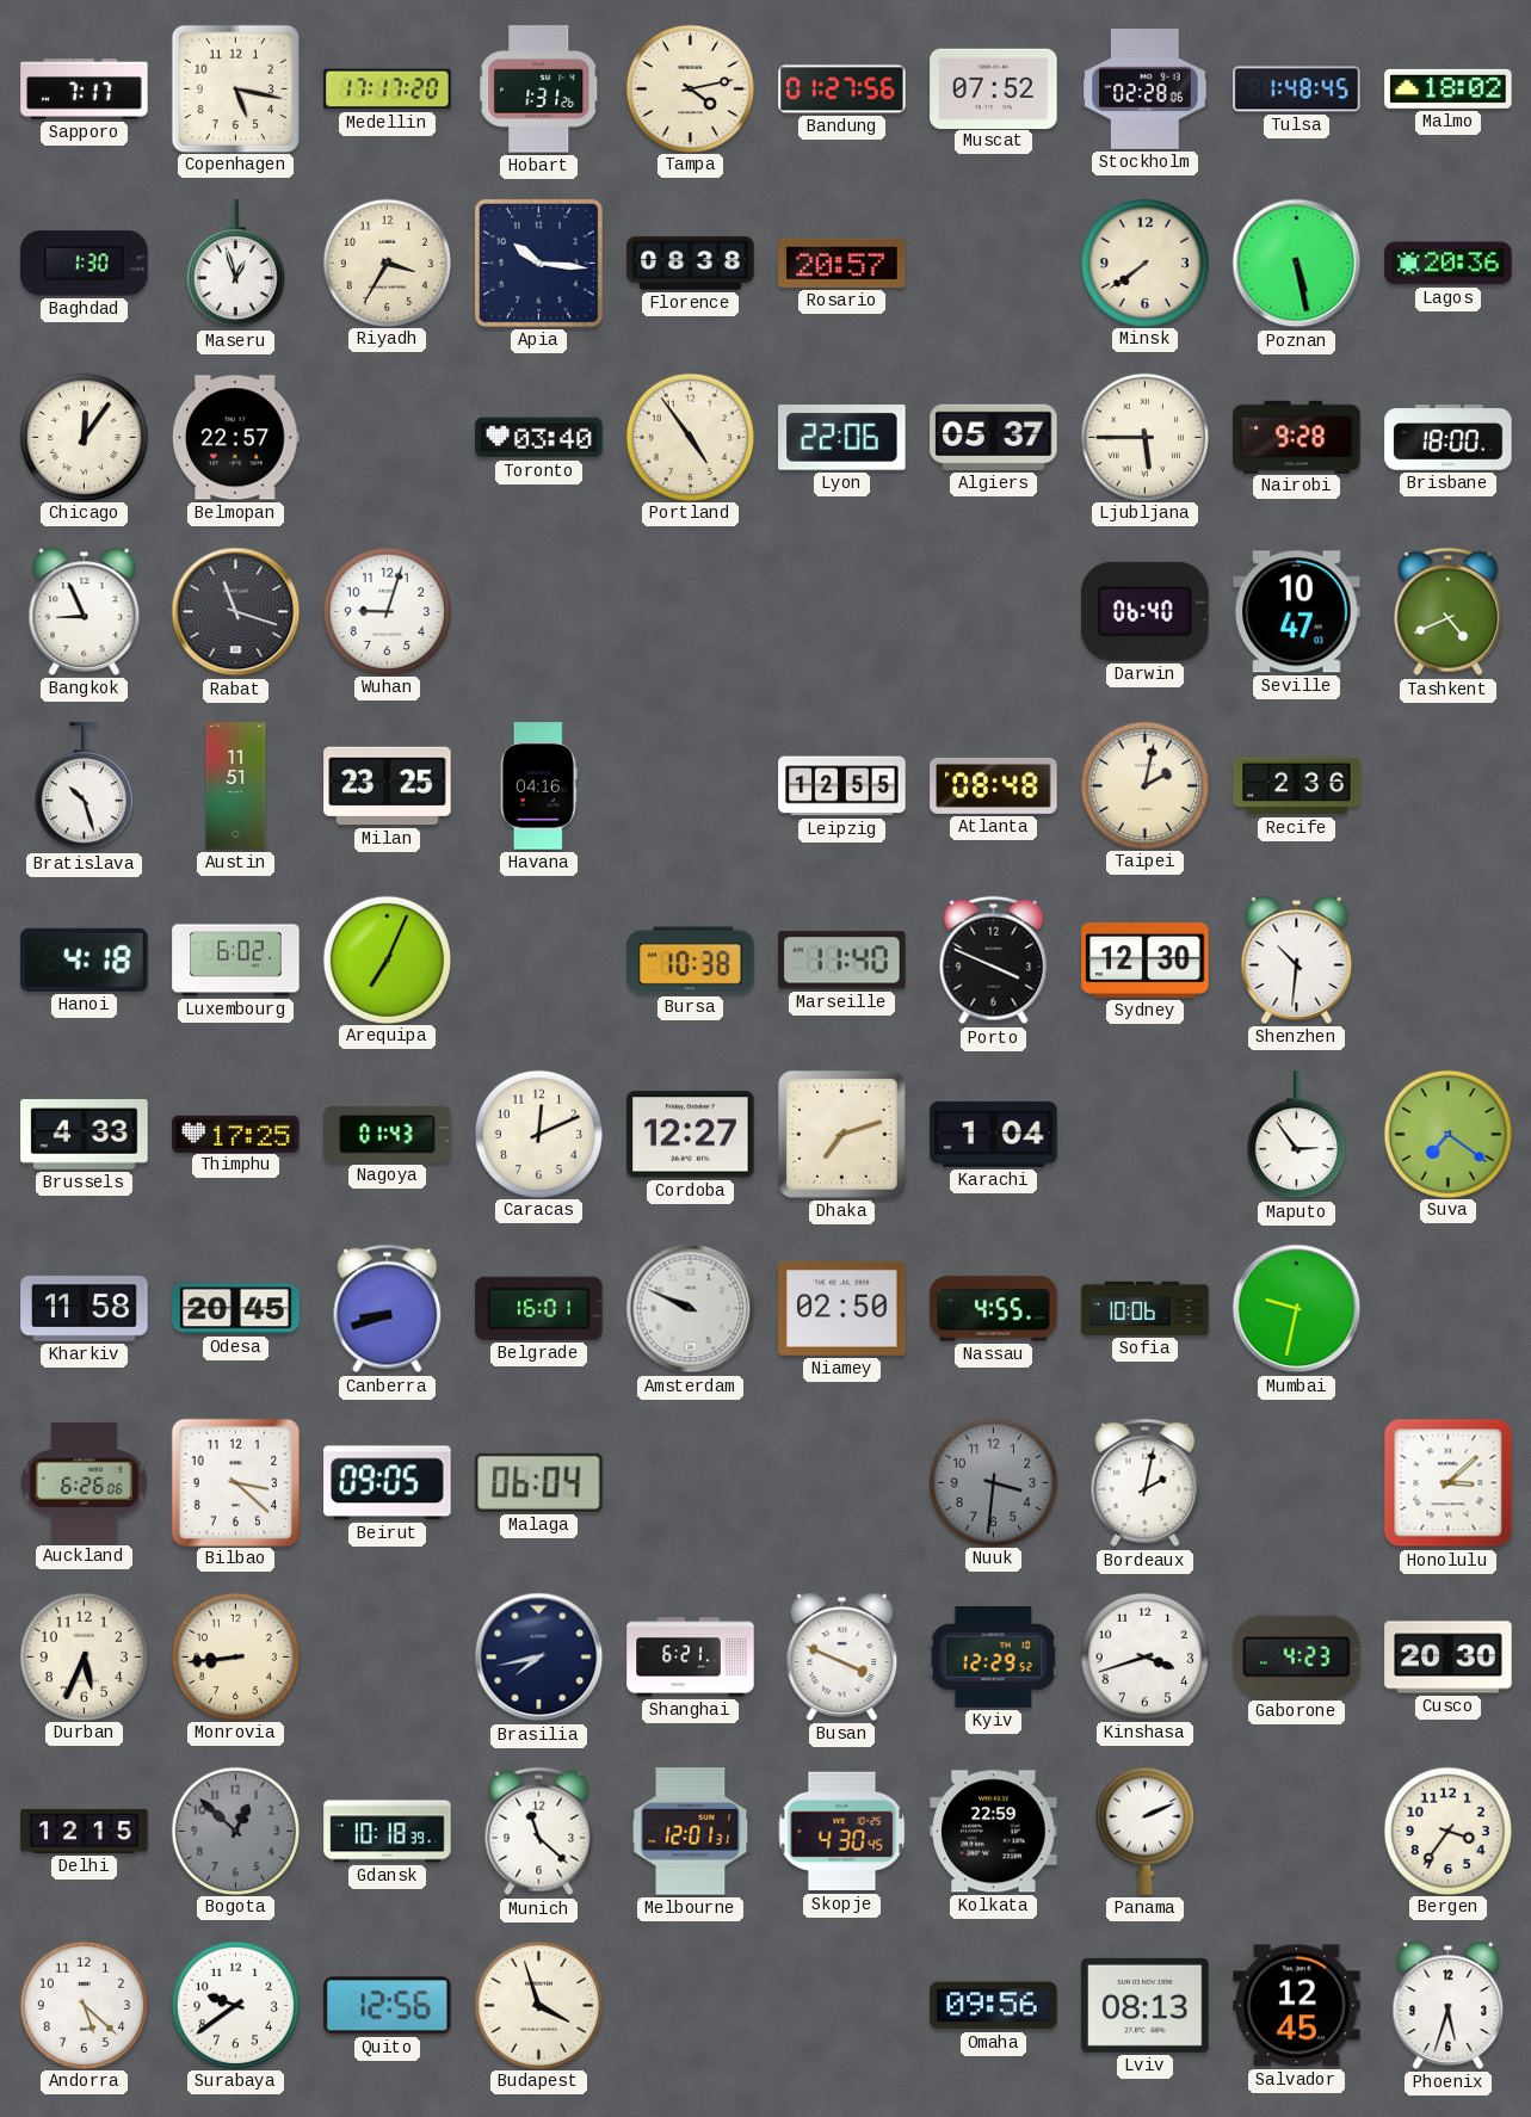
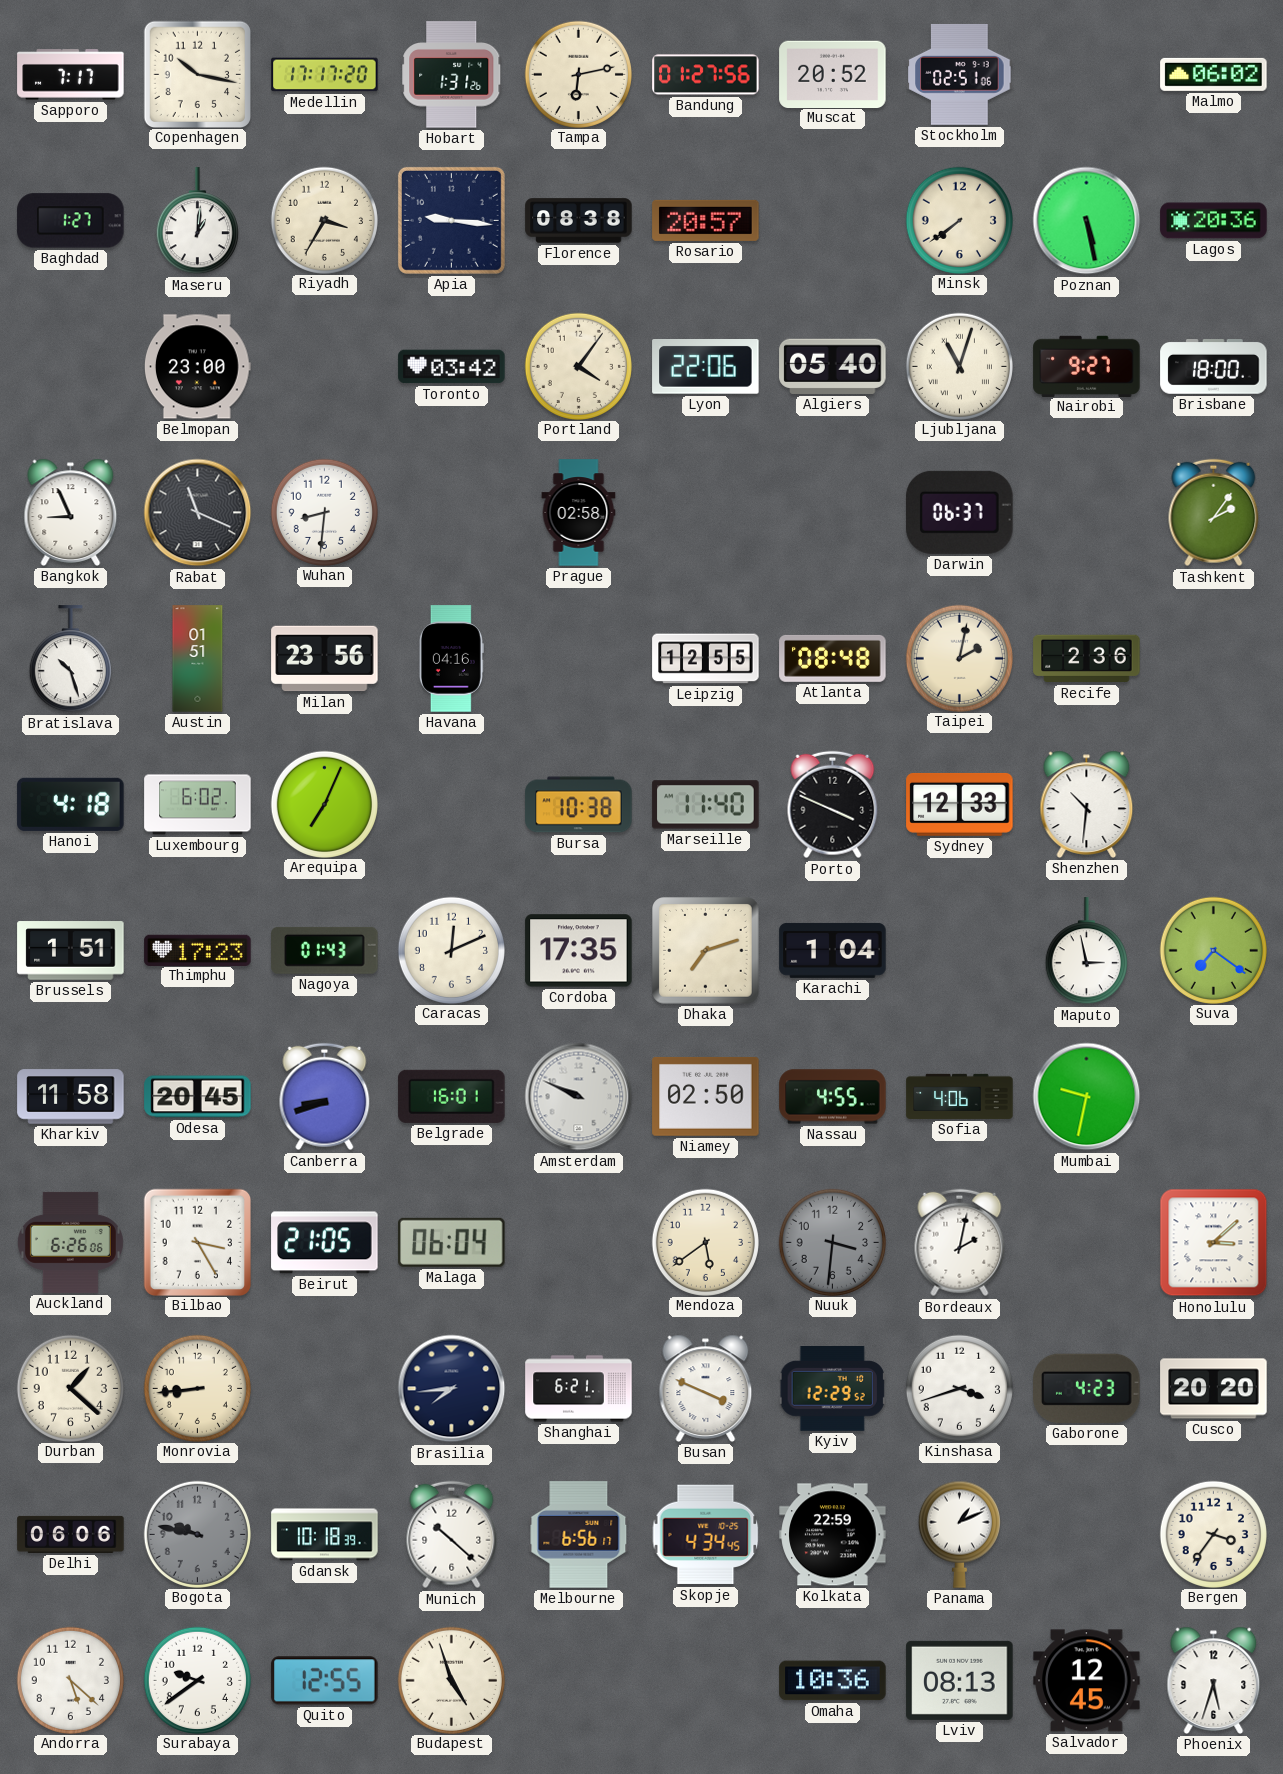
Copenhagen: 5:17 -> 10:17 (197, 74)
Tampa: 4:13 -> 6:13 (578, 74)
Muscat: 07:52 -> 20:52 (833, 74)
Stockholm: 02:28 -> 02:51 (960, 74)
Tulsa: 1:48 -> none (1297, 90)
Malmo: 18:02 -> 06:02 (1214, 74)
Baghdad: 1:30 -> 1:27 (71, 221)
Maseru: 12:57 -> 1:01 (197, 221)
Apia: 10:16 -> 9:16 (451, 220)
Chicago: 12:06 -> none (84, 437)
Belmopan: 22:57 -> 23:00 (197, 367)
Toronto: 03:40 -> 03:42 (452, 367)
Portland: 4:54 -> 4:06 (578, 366)
Algiers: 05:37 -> 05:40 (833, 366)
Ljubljana: 5:45 -> 11:03 (959, 366)
Nairobi: 9:28 -> 9:27 (1087, 366)
Rabat: 11:18 -> 11:19 (198, 513)
Wuhan: 9:03 -> 8:31 (324, 512)
Prague: none -> 02:58 (579, 513)
Darwin: 06:40 -> 06:37 (960, 512)
Seville: 10:47 -> none (1297, 612)
Tashkent: 4:41 -> 2:06 (1214, 513)
Austin: 11:51 -> 01:51 (198, 659)
Milan: 23:25 -> 23:56 (325, 659)
Sydney: 12:30 -> 12:33 (960, 804)
Brussels: 4:33 -> 1:51 (71, 951)
Thimphu: 17:25 -> 17:23 (198, 950)
Cordoba: 12:27 -> 17:35 (579, 951)
Maputo: 2:54 -> 2:58 (1086, 951)
Sofia: 10:06 -> 4:06 (960, 1096)
Bilbao: 3:22 -> 3:25 (197, 1242)
Beirut: 09:05 -> 21:05 (325, 1243)
Mendoza: none -> 5:39 (705, 1242)
Durban: 5:34 -> 1:22 (70, 1388)
Brasilia: 7:43 -> 7:44 (452, 1389)
Cusco: 20:30 -> 20:20 (1214, 1389)
Delhi: 12:15 -> 06:06 (71, 1534)
Bogota: 12:52 -> 9:47 (197, 1534)
Munich: 11:22 -> 10:22 (452, 1535)
Melbourne: 12:01 -> 6:56 (579, 1535)
Skopje: 4:30 -> 4:34 (706, 1535)
Panama: 2:11 -> 1:11 (959, 1534)
Quito: 12:56 -> 12:55 (325, 1681)
Budapest: 3:57 -> 4:57 (451, 1680)
Omaha: 09:56 -> 10:36 (833, 1681)
